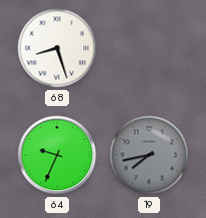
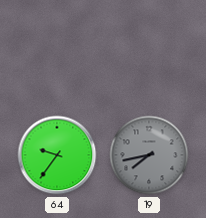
68: 8:27 -> none (57, 48)
64: 9:34 -> 9:36 (57, 155)
